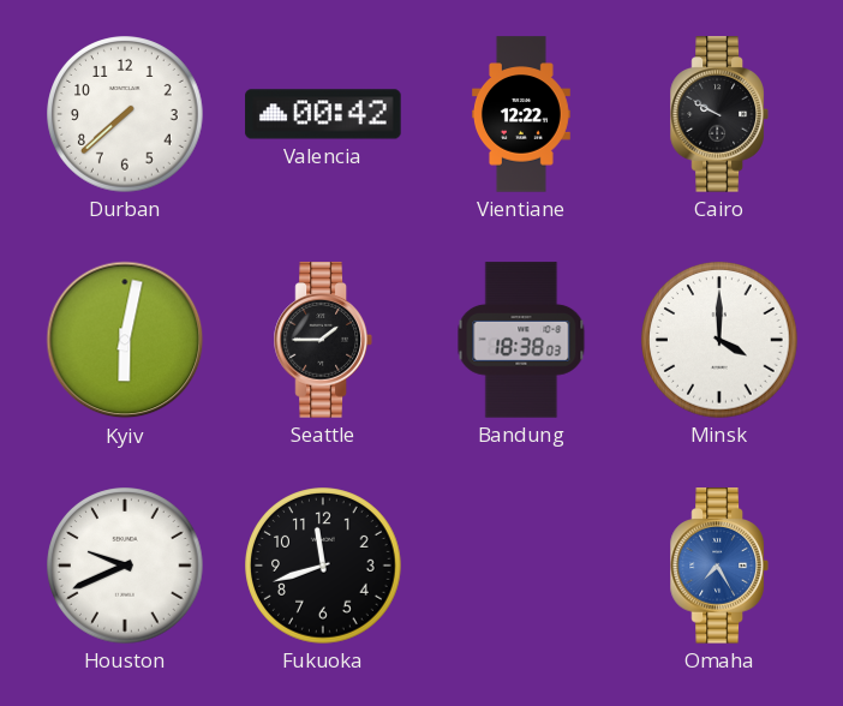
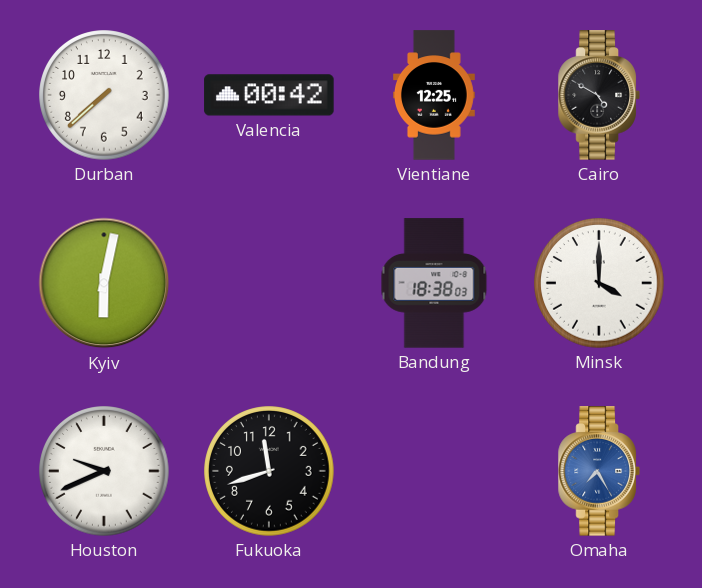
Vientiane: 12:22 -> 12:25 (435, 95)
Cairo: 9:50 -> 4:50 (599, 95)
Seattle: 1:45 -> none (323, 340)
